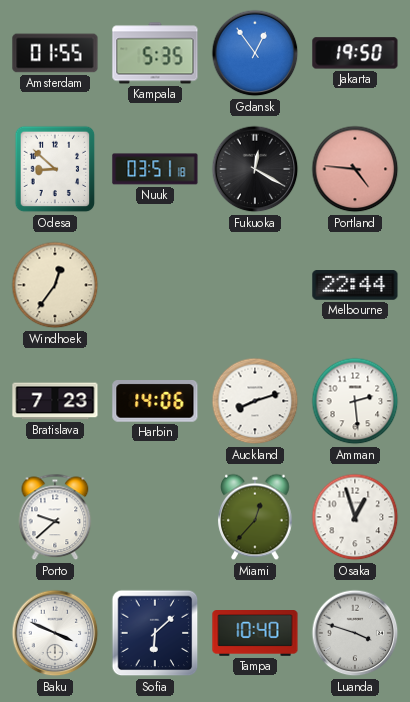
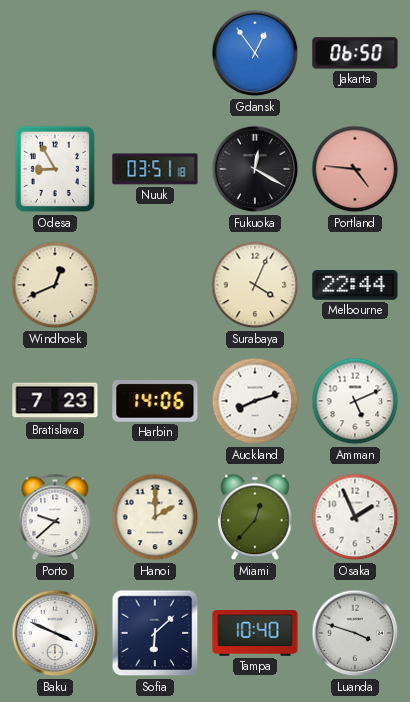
Amsterdam: 01:55 -> none (55, 53)
Kampala: 5:35 -> none (155, 53)
Jakarta: 19:50 -> 06:50 (355, 53)
Odesa: 8:52 -> 8:55 (55, 169)
Windhoek: 12:36 -> 12:41 (55, 285)
Surabaya: none -> 4:04 (255, 285)
Amman: 2:29 -> 5:11 (355, 401)
Hanoi: none -> 2:00 (155, 517)
Osaka: 12:57 -> 1:56 (355, 517)
